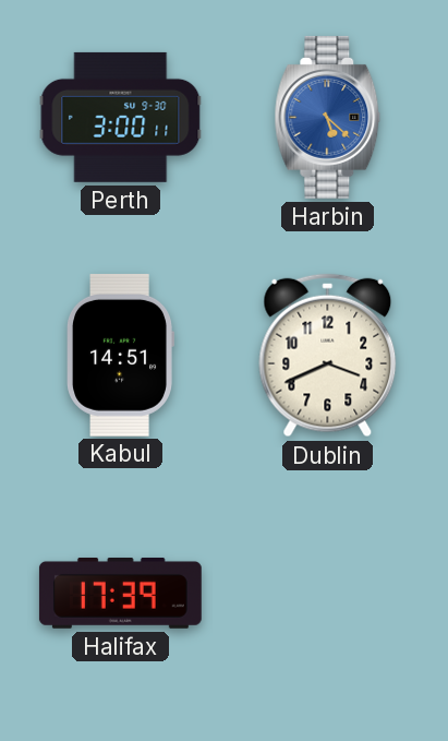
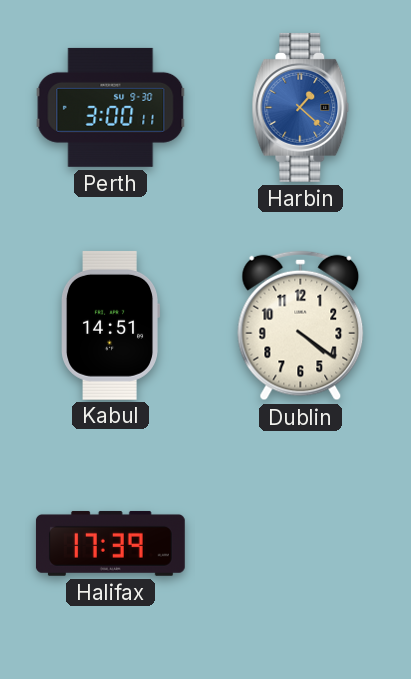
Harbin: 5:22 -> 1:22 (301, 107)
Dublin: 3:41 -> 4:21 (301, 326)
